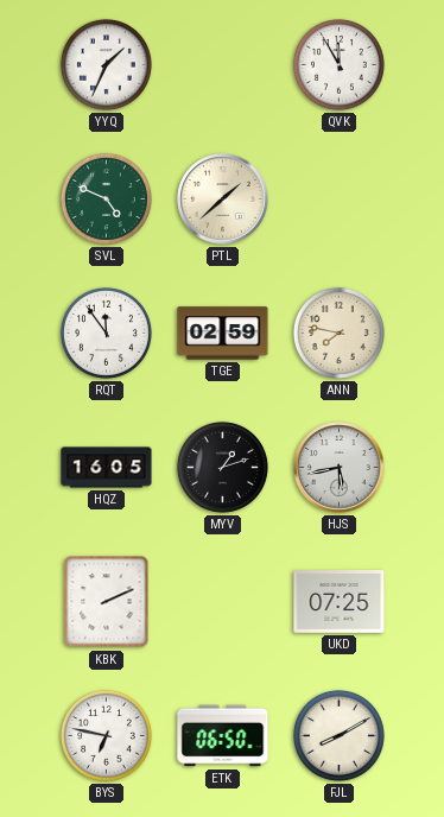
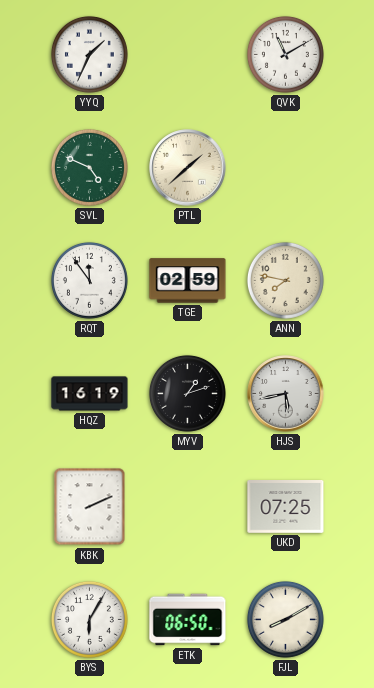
QVK: 11:55 -> 11:10 (285, 54)
HQZ: 16:05 -> 16:19 (90, 394)
BYS: 6:47 -> 6:05 (89, 619)
